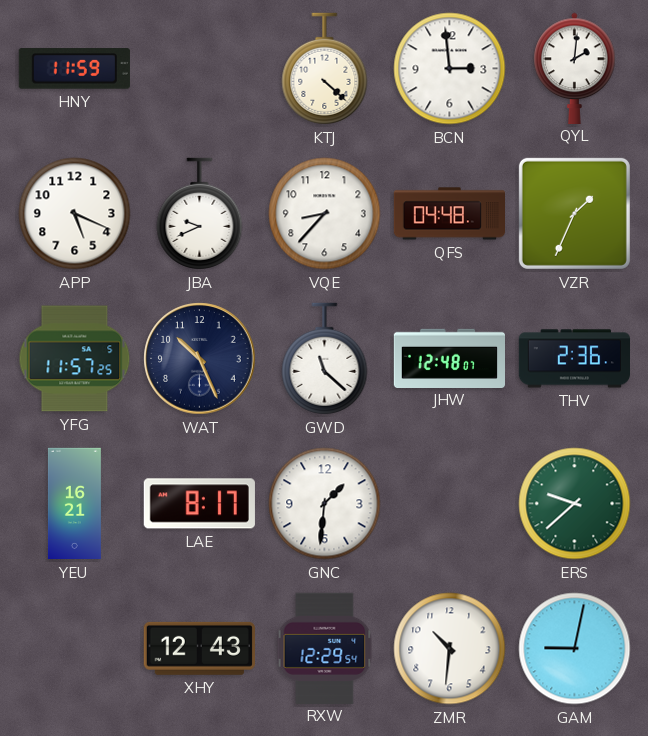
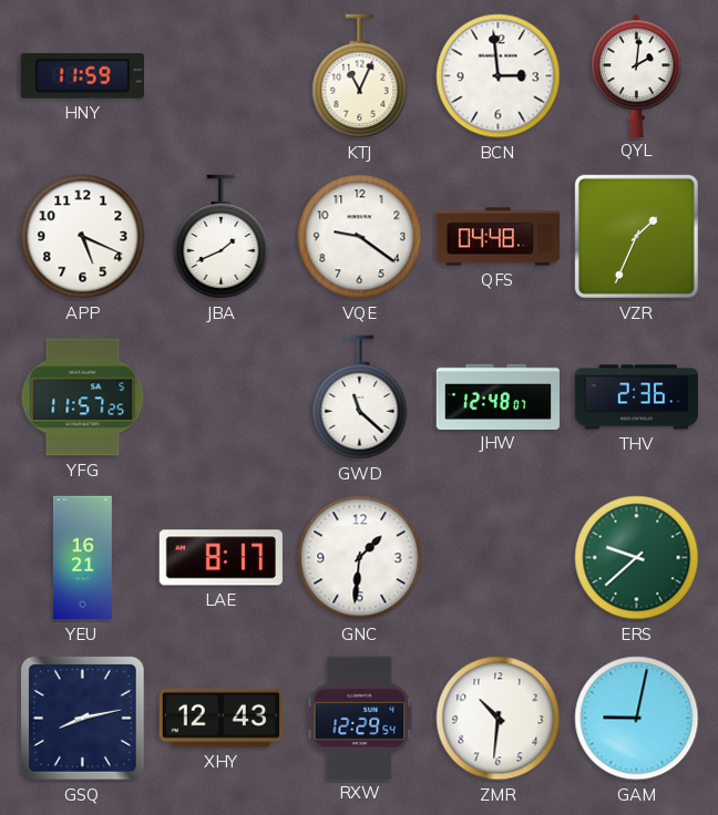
KTJ: 4:22 -> 11:04 (360, 76)
JBA: 9:41 -> 1:41 (222, 237)
VQE: 8:37 -> 9:21 (360, 237)
WAT: 10:26 -> none (200, 359)
GSQ: none -> 8:13 (82, 718)
